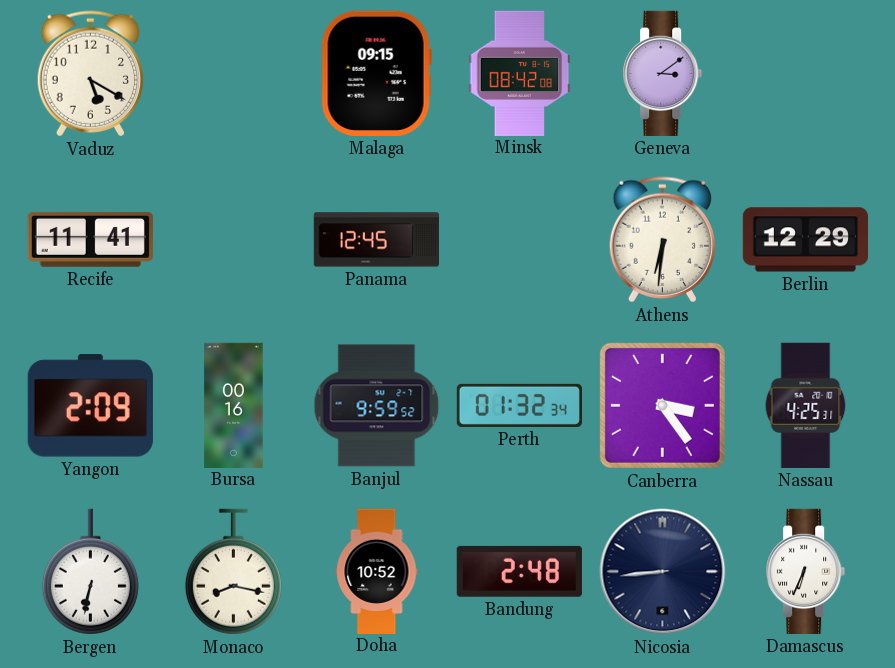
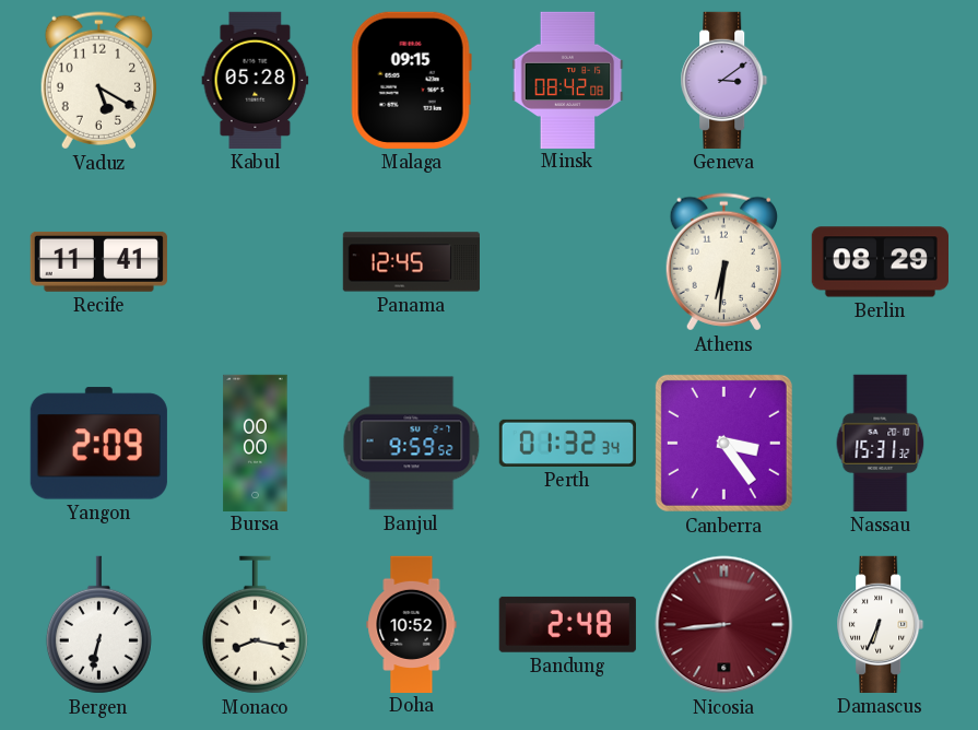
Kabul: none -> 05:28 (256, 80)
Berlin: 12:29 -> 08:29 (880, 262)
Bursa: 00:16 -> 00:00 (256, 443)
Nassau: 4:25 -> 15:31 (881, 443)
Nicosia dial: navy -> burgundy (724, 625)
